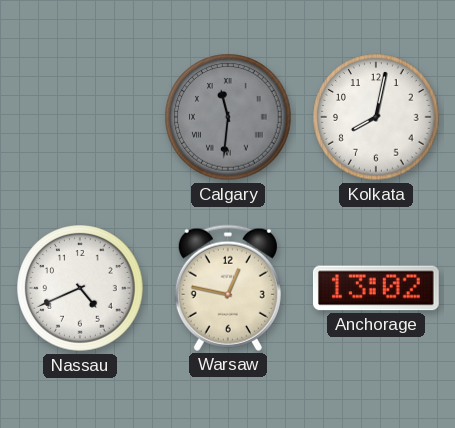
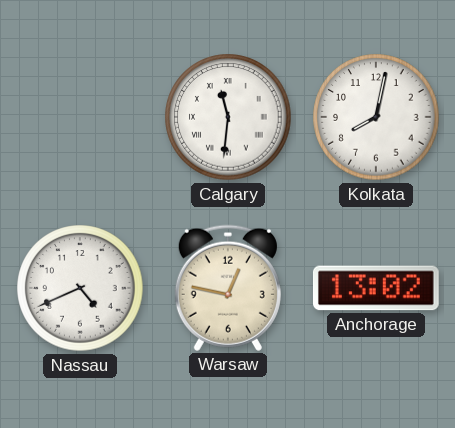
Calgary dial: grey -> white (228, 117)
